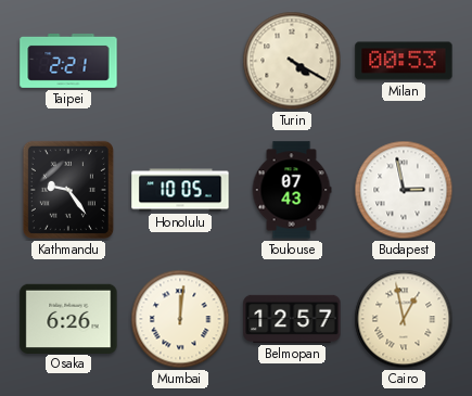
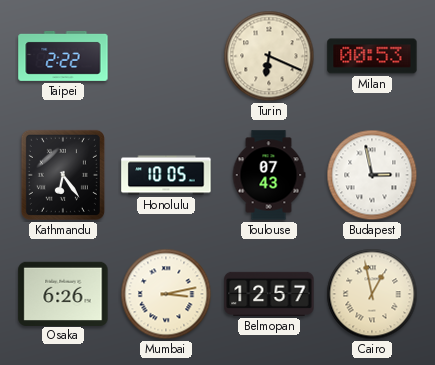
Taipei: 2:21 -> 2:22 (63, 56)
Turin: 4:20 -> 6:19 (269, 56)
Kathmandu: 9:24 -> 6:24 (63, 175)
Mumbai: 12:01 -> 3:13 (166, 294)
